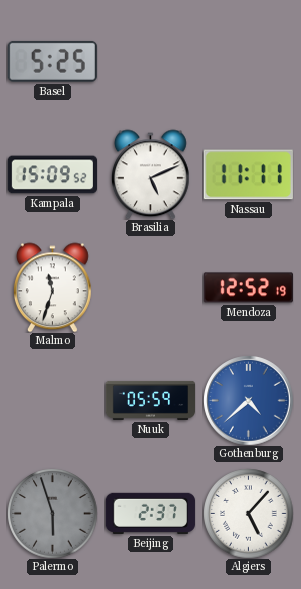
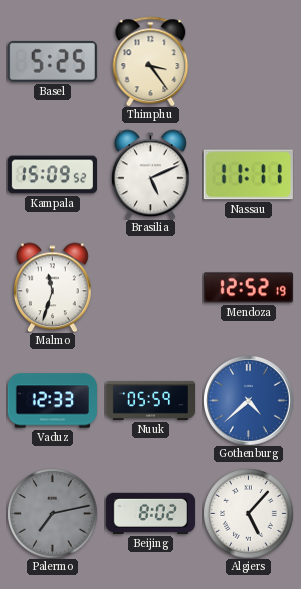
Thimphu: none -> 3:24 (151, 61)
Vaduz: none -> 12:33 (52, 401)
Palermo: 5:57 -> 7:13 (52, 513)
Beijing: 2:37 -> 8:02 (150, 513)
